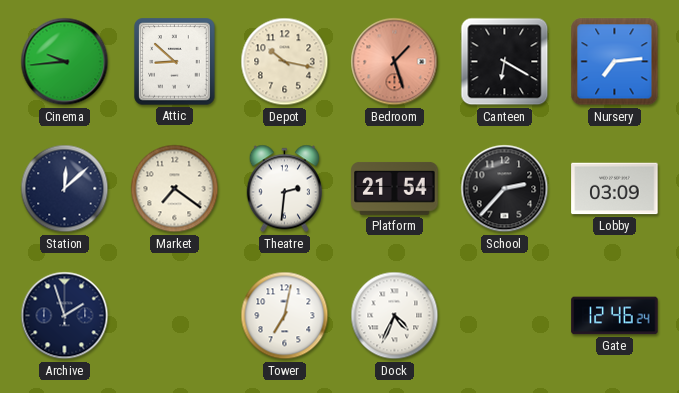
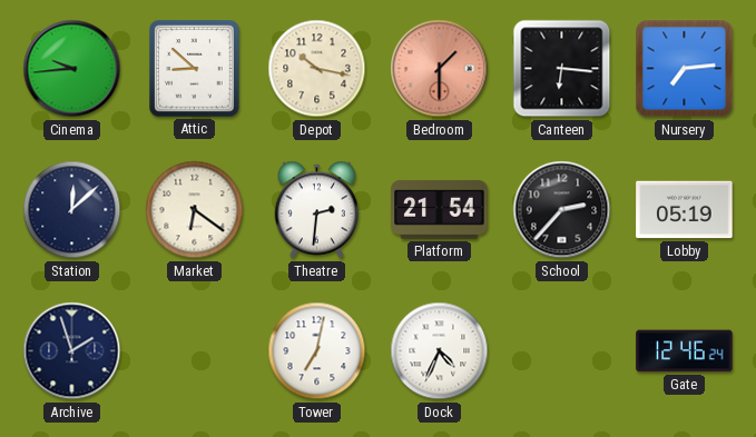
Bedroom: 1:27 -> 1:30 (440, 69)
Canteen: 6:20 -> 6:16 (562, 69)
Market: 7:21 -> 6:21 (195, 210)
Lobby: 03:09 -> 05:19 (685, 210)
